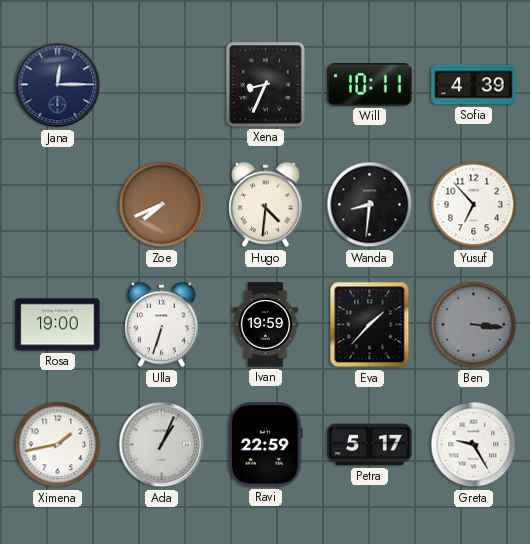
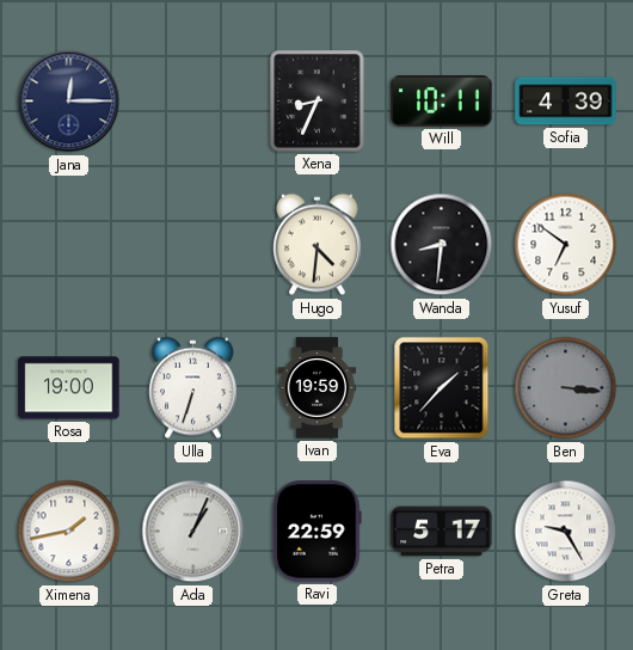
Zoe: 7:41 -> none (162, 205)
Yusuf: 6:53 -> 6:51 (566, 245)
